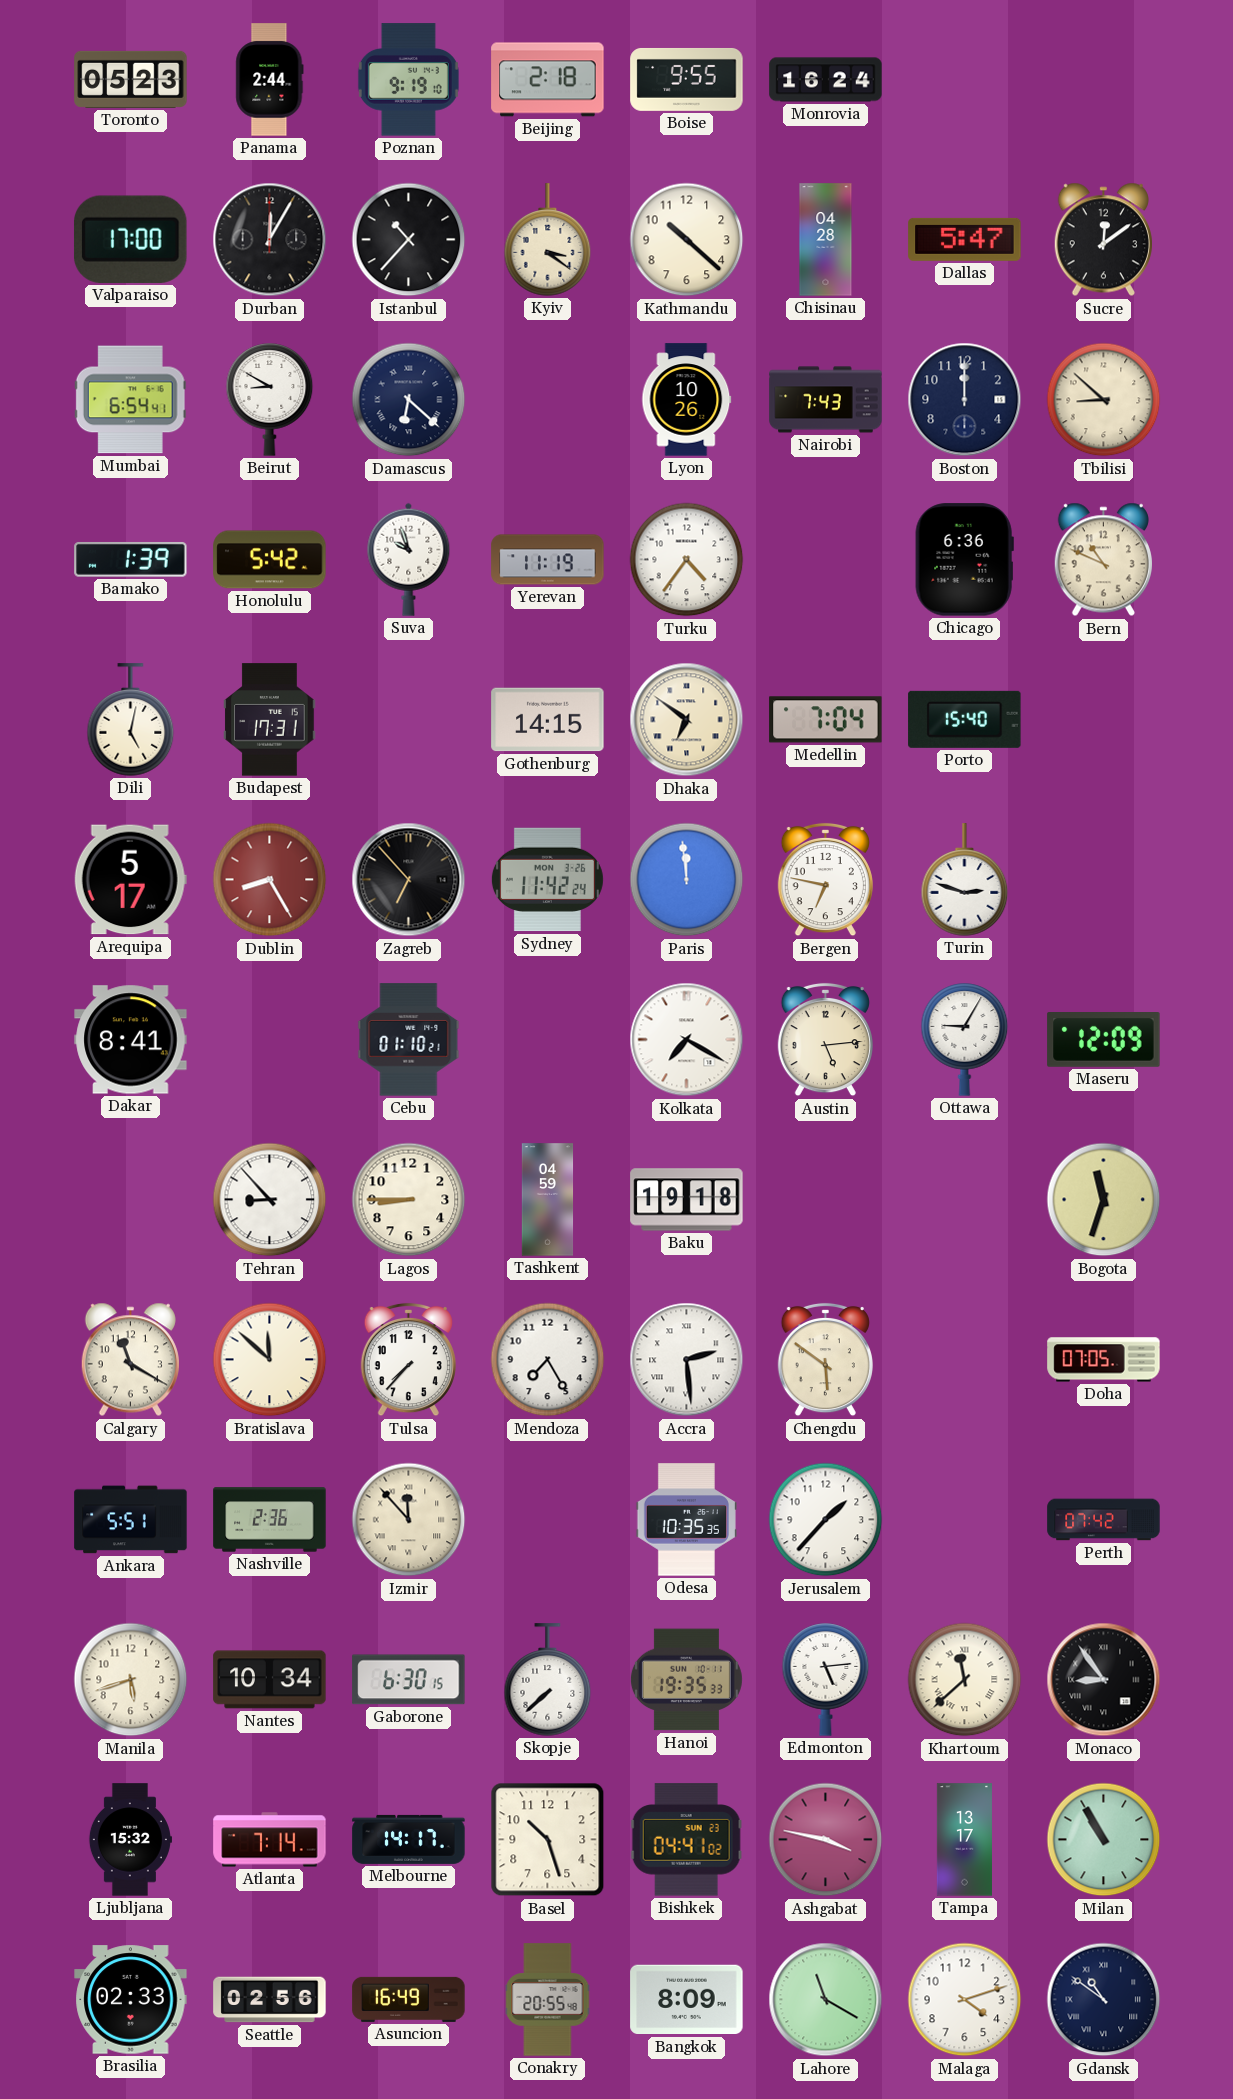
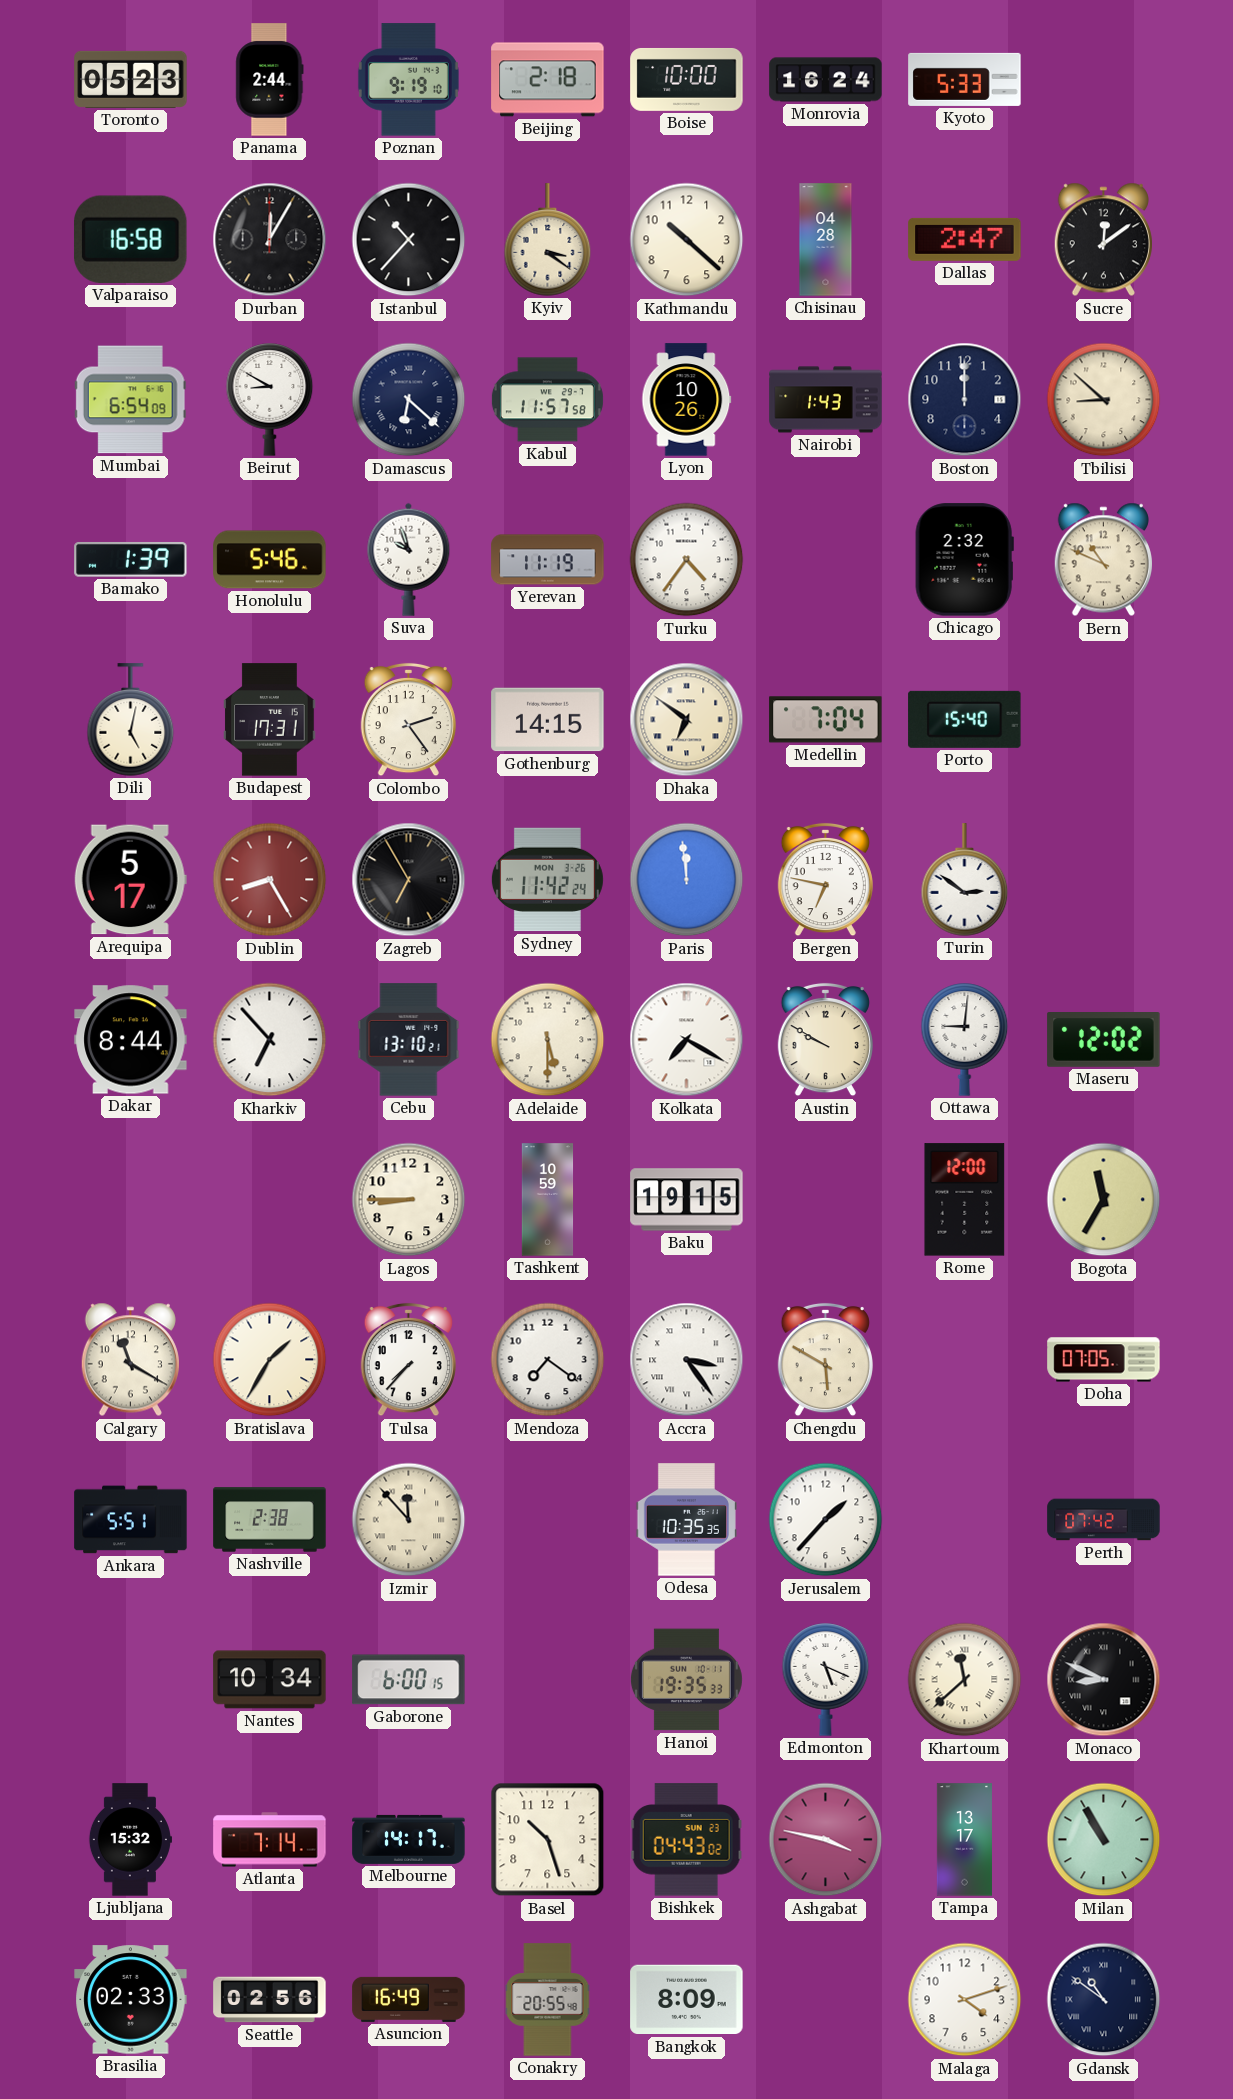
Boise: 9:55 -> 10:00 (687, 79)
Kyoto: none -> 5:33 (965, 79)
Valparaiso: 17:00 -> 16:58 (131, 239)
Dallas: 5:47 -> 2:47 (965, 239)
Mumbai: 6:54:41 -> 6:54:09 (130, 400)
Kabul: none -> 11:57 (547, 400)
Nairobi: 7:43 -> 1:43 (826, 400)
Honolulu: 5:42 -> 5:46 (270, 560)
Chicago: 6:36 -> 2:32 (964, 560)
Colombo: none -> 2:24 (408, 720)
Zagreb: 6:53 -> 6:55 (409, 880)
Turin: 2:48 -> 2:51 (965, 880)
Dakar: 8:41 -> 8:44 (131, 1040)
Kharkiv: none -> 6:53 (270, 1040)
Cebu: 01:10 -> 13:10 (409, 1040)
Adelaide: none -> 5:30 (548, 1040)
Austin: 5:14 -> 9:50 (825, 1040)
Ottawa: 9:05 -> 9:01 (965, 1040)
Maseru: 12:09 -> 12:02 (1104, 1040)
Tehran: 8:53 -> none (270, 1200)
Tashkent: 04:59 -> 10:59 (548, 1200)
Baku: 19:18 -> 19:15 (687, 1200)
Rome: none -> 12:00 (965, 1200)
Bogota: 11:33 -> 11:35 (1104, 1200)
Bratislava: 11:52 -> 1:35 (270, 1360)
Mendoza: 7:25 -> 7:21 (548, 1360)
Accra: 2:29 -> 3:24 (687, 1360)
Chengdu: 5:51 -> 5:50 (825, 1360)
Nashville: 2:36 -> 2:38 (270, 1520)
Manila: 5:42 -> none (131, 1680)
Gaborone: 6:30 -> 6:00 (409, 1680)
Skopje: 7:38 -> none (548, 1680)
Edmonton: 5:14 -> 5:19 (826, 1680)
Monaco: 8:54 -> 8:49 (1104, 1680)
Bishkek: 04:41 -> 04:43 (686, 1840)
Lahore: 11:20 -> none (826, 2000)
